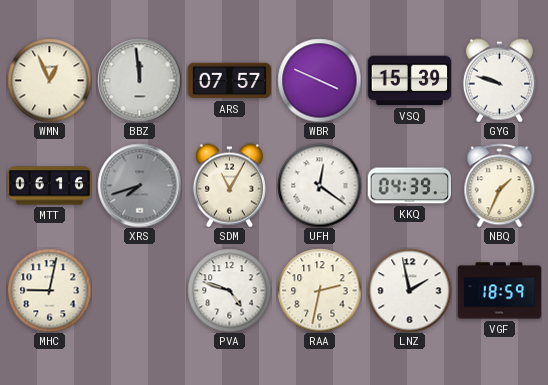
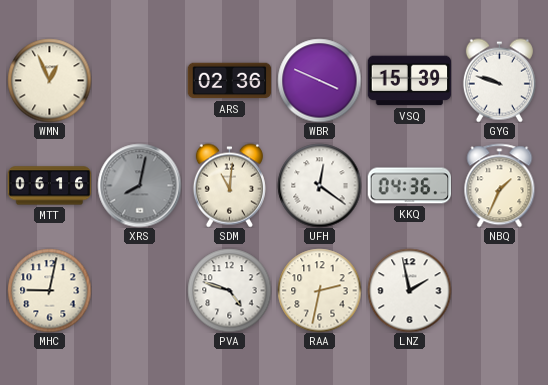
BBZ: 11:59 -> none (139, 80)
ARS: 07:57 -> 02:36 (229, 81)
XRS: 7:42 -> 8:02 (139, 185)
SDM: 11:05 -> 11:01 (229, 185)
KKQ: 04:39 -> 04:36 (409, 186)
VGF: 18:59 -> none (499, 291)
